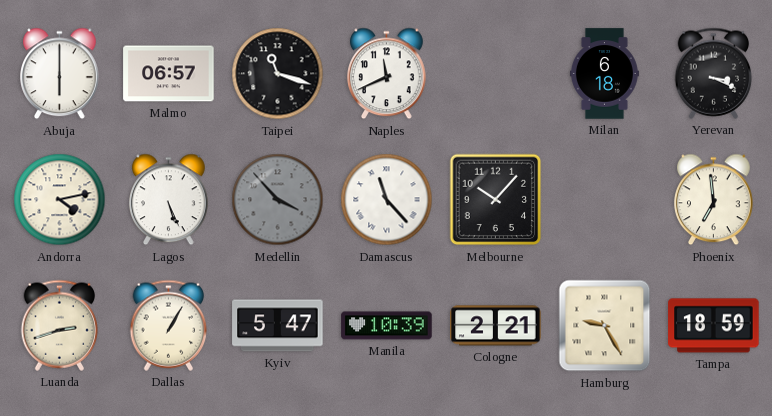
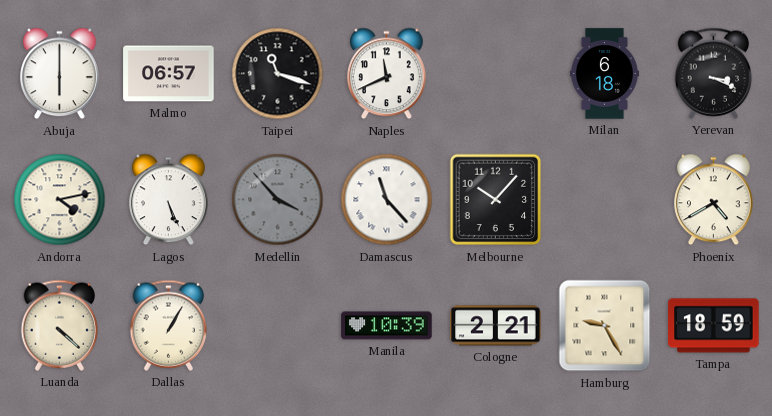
Phoenix: 6:59 -> 4:40 (714, 200)
Luanda: 2:42 -> 4:22 (60, 325)
Kyiv: 5:47 -> none (278, 326)
